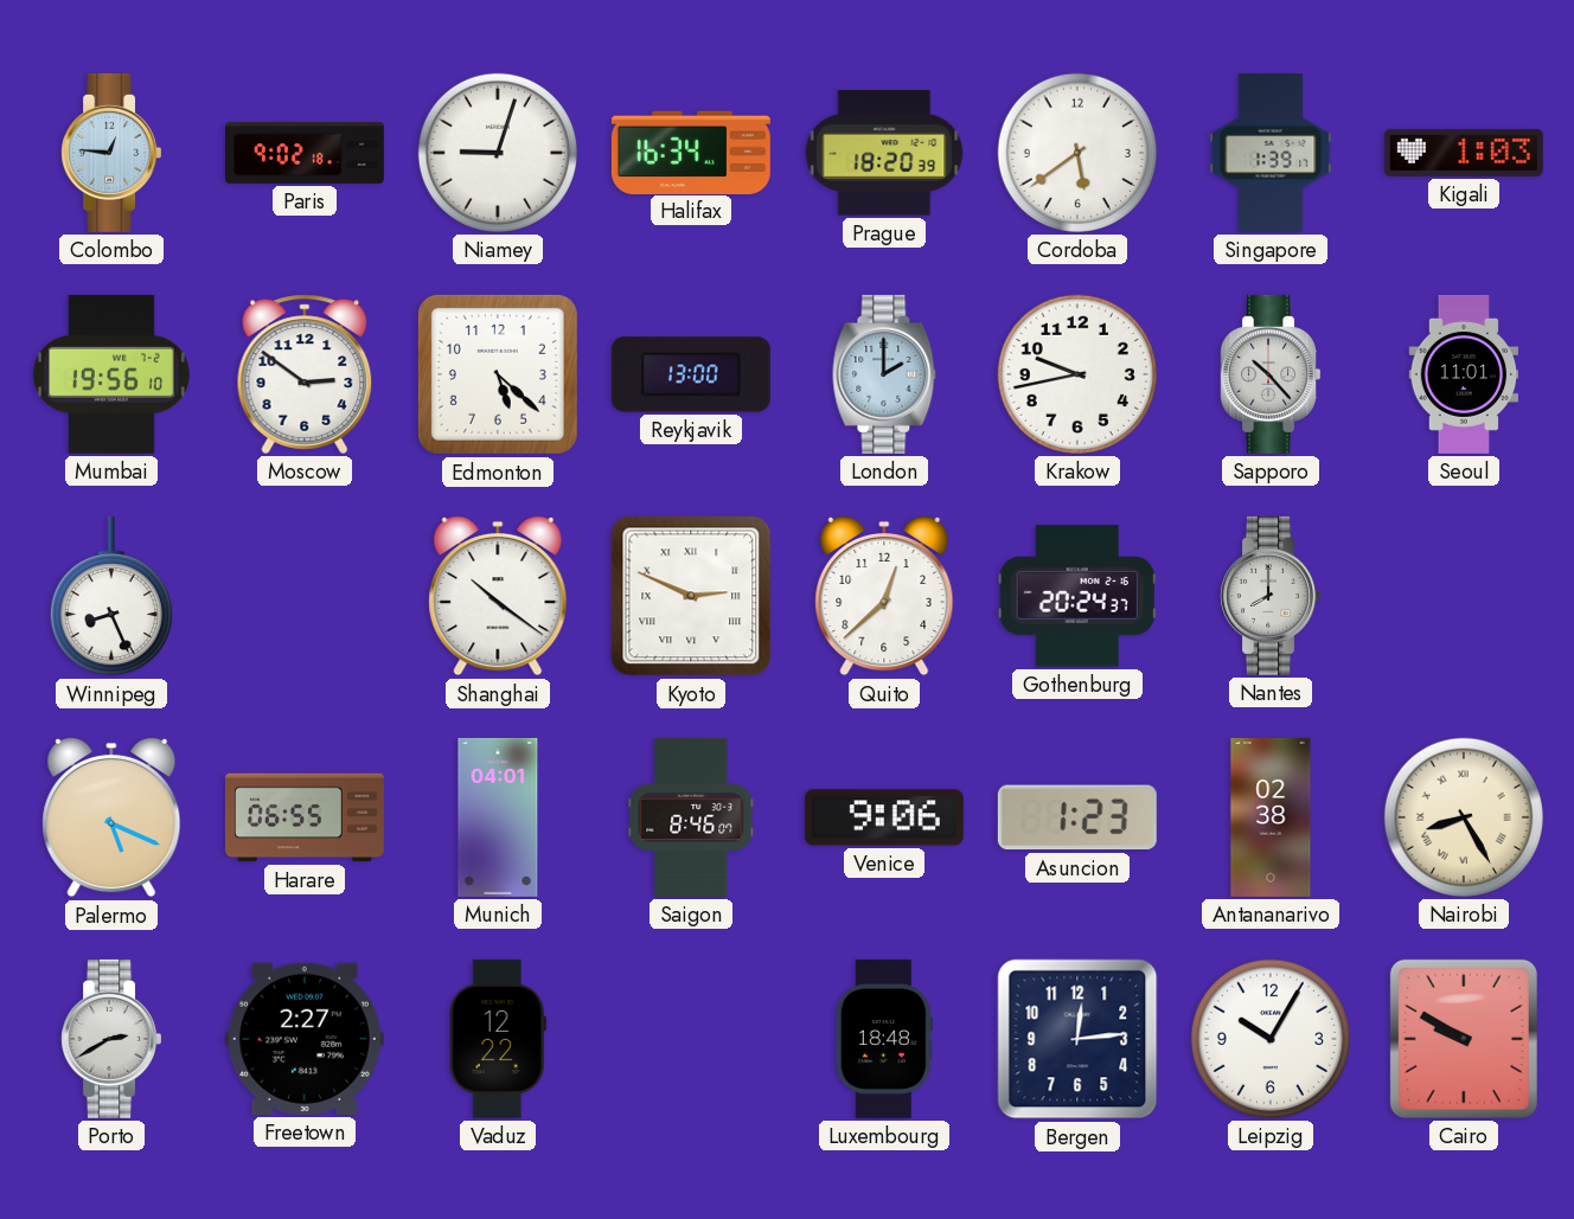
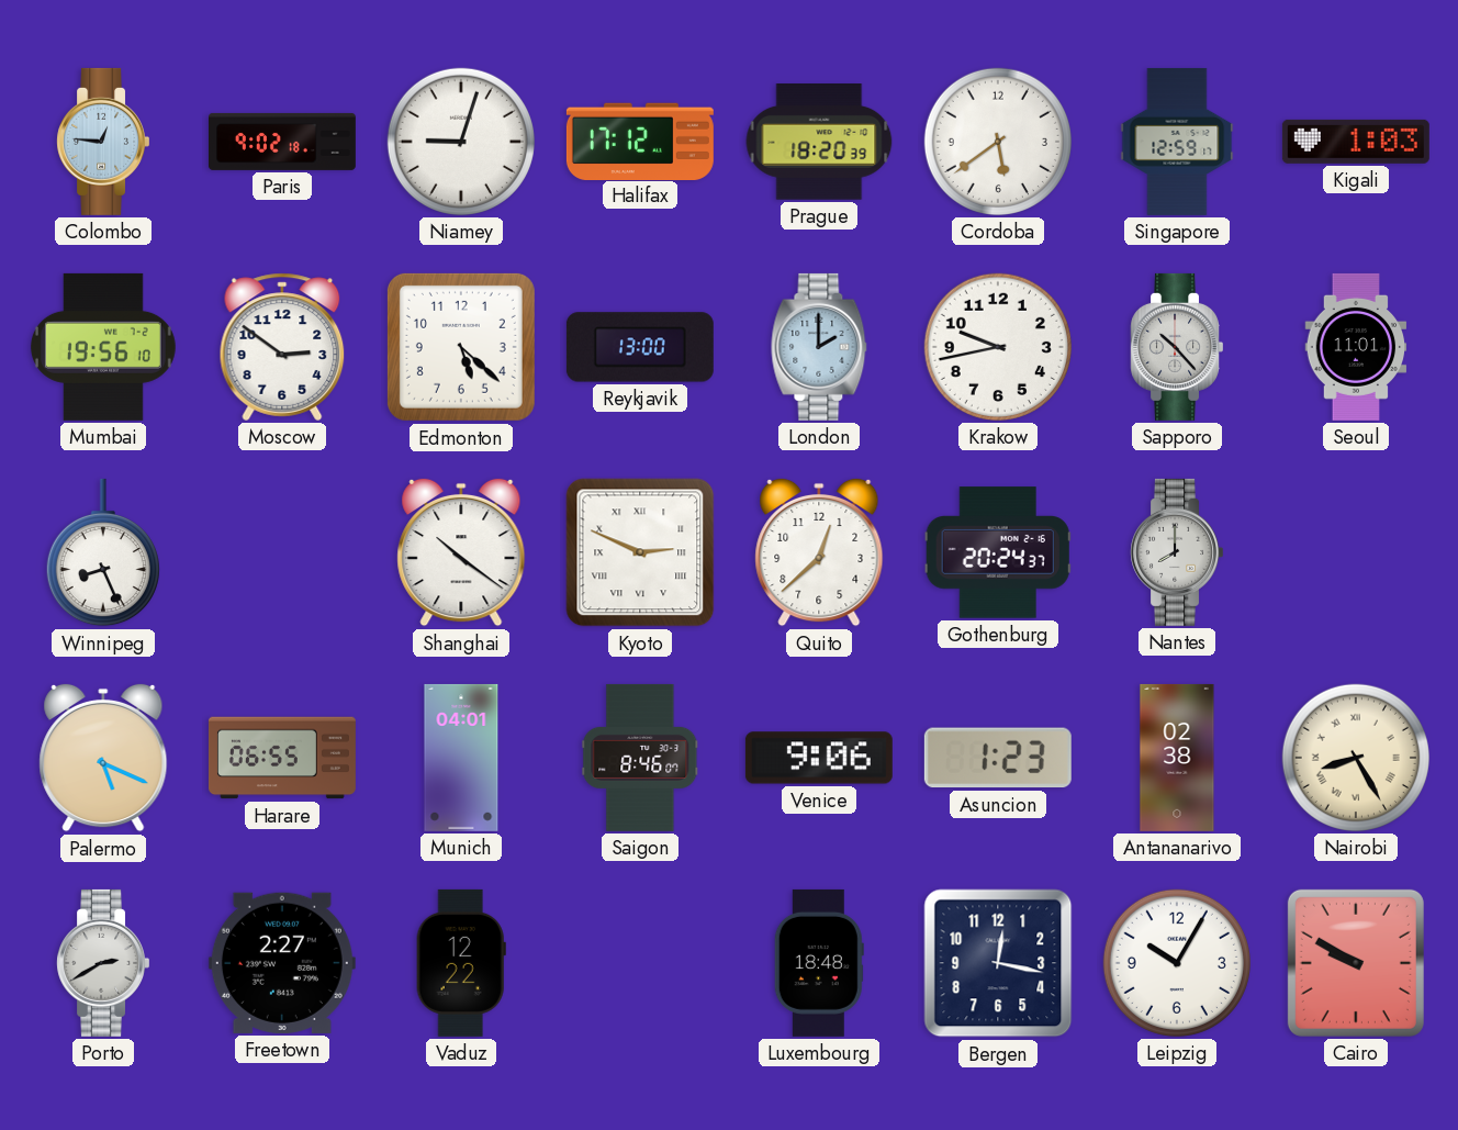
Halifax: 16:34 -> 17:12 (640, 141)
Singapore: 1:39 -> 12:59 (1177, 142)
Bergen: 12:14 -> 12:17 (998, 963)
